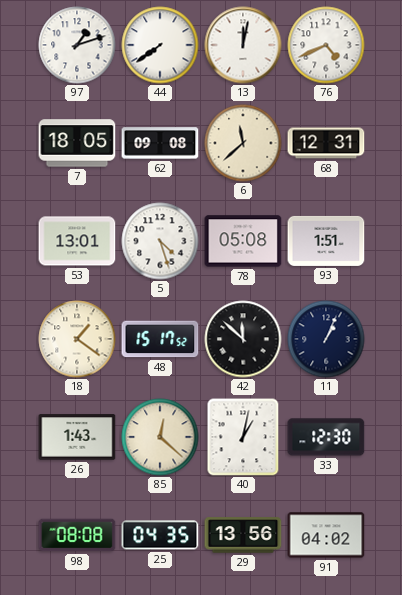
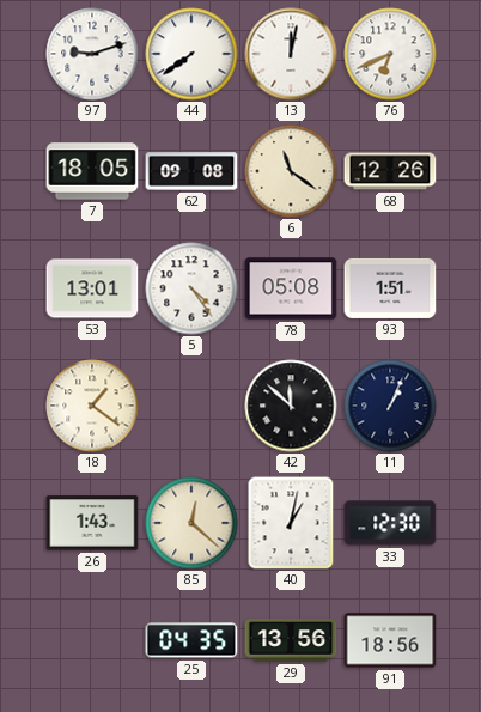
97: 1:12 -> 9:12 (92, 54)
76: 4:41 -> 6:41 (390, 54)
6: 11:38 -> 11:21 (291, 171)
68: 12:31 -> 12:26 (390, 171)
5: 4:27 -> 4:24 (191, 288)
48: 15:17 -> none (160, 339)
98: 08:08 -> none (77, 535)
91: 04:02 -> 18:56 (390, 640)
